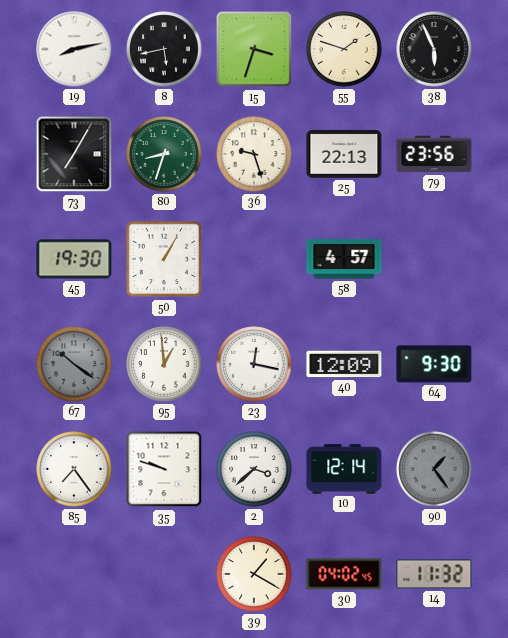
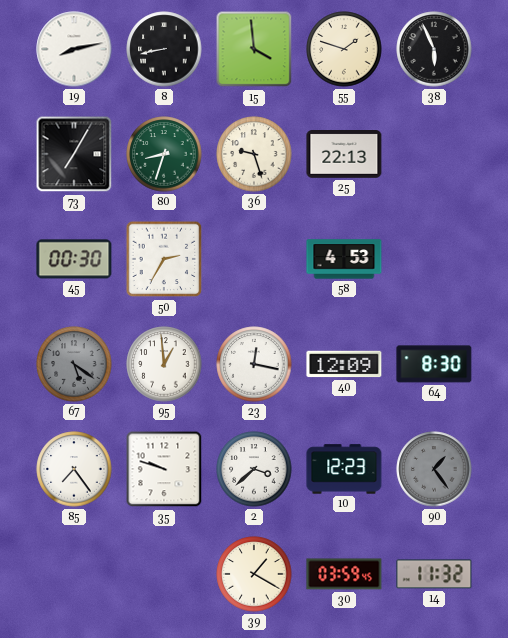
8: 5:43 -> 8:43 (164, 49)
15: 3:33 -> 3:59 (254, 49)
79: 23:56 -> none (434, 154)
45: 19:30 -> 00:30 (74, 259)
50: 1:05 -> 2:35 (164, 259)
58: 4:57 -> 4:53 (344, 259)
67: 10:21 -> 5:21 (74, 364)
64: 9:30 -> 8:30 (434, 364)
10: 12:14 -> 12:23 (344, 469)
30: 04:02 -> 03:59 (344, 574)
